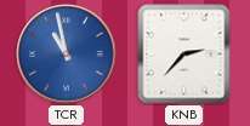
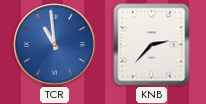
TCR: 10:58 -> 10:59 (55, 45)
